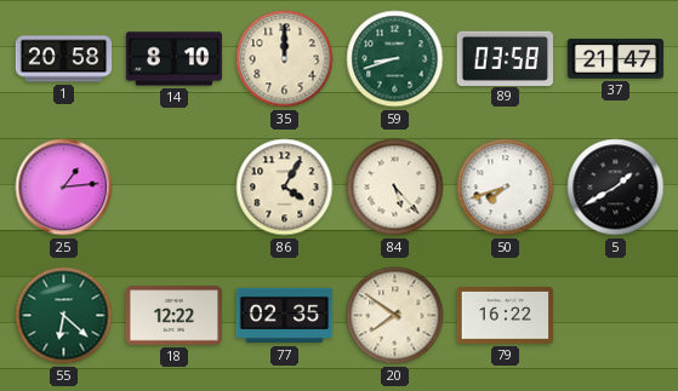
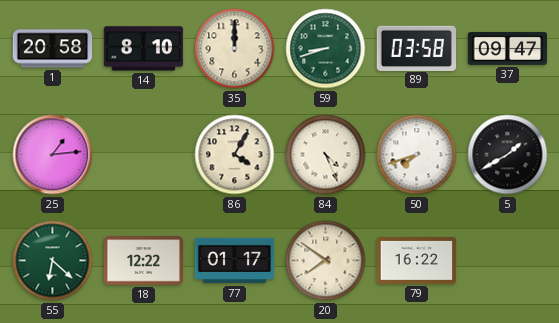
37: 21:47 -> 09:47 (508, 48)
84: 5:23 -> 4:26 (326, 155)
77: 02:35 -> 01:17 (235, 261)
